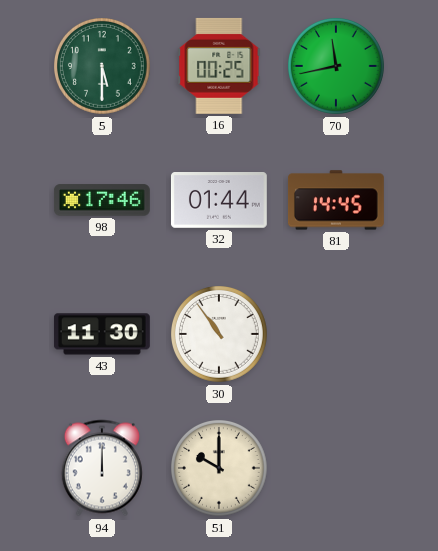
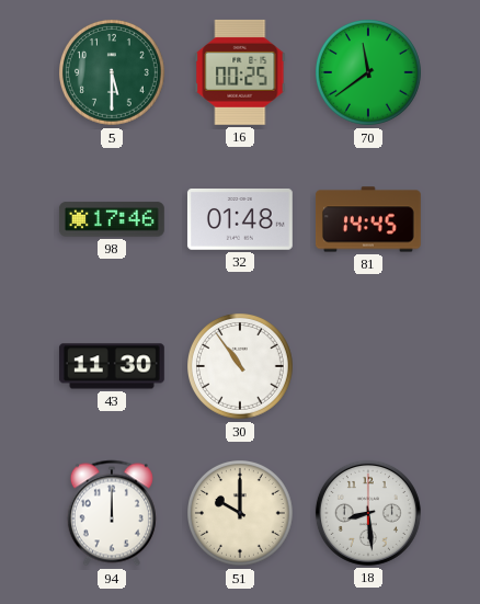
70: 11:43 -> 11:39 (369, 73)
32: 01:44 -> 01:48 (240, 220)
18: none -> 8:29 (368, 513)
